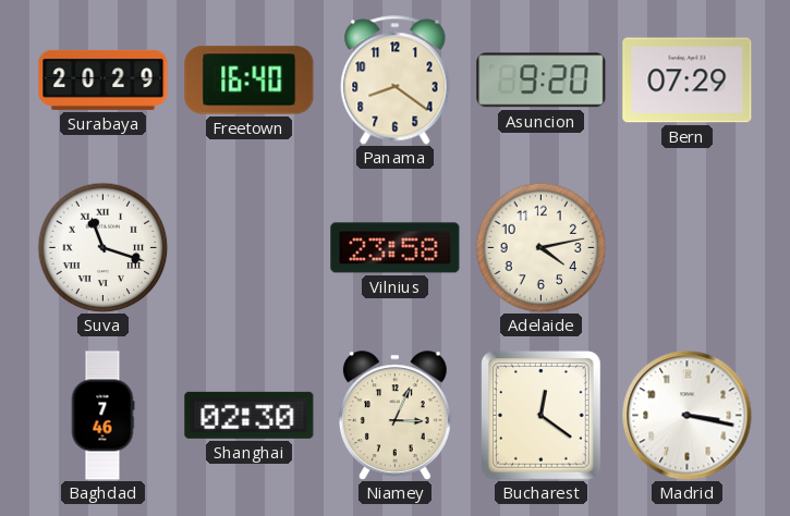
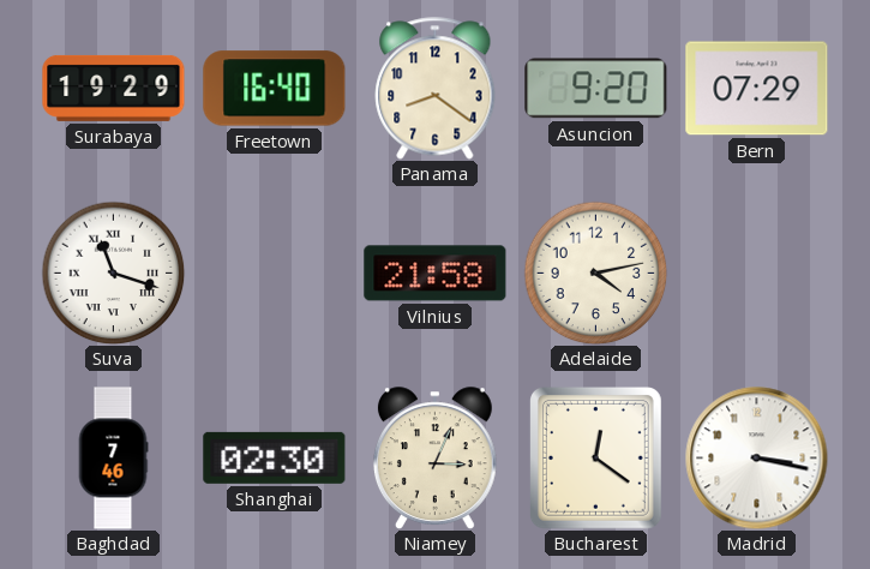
Surabaya: 20:29 -> 19:29 (114, 88)
Vilnius: 23:58 -> 21:58 (436, 274)
